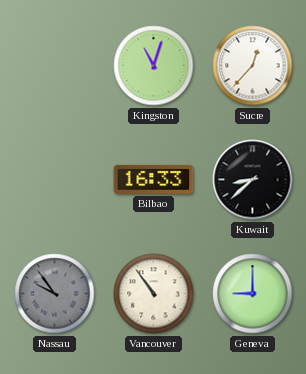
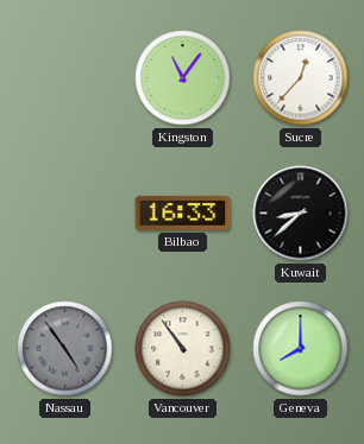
Kingston: 11:03 -> 11:06 (183, 78)
Nassau: 9:54 -> 4:54 (65, 349)
Geneva: 9:00 -> 8:00 (301, 349)
